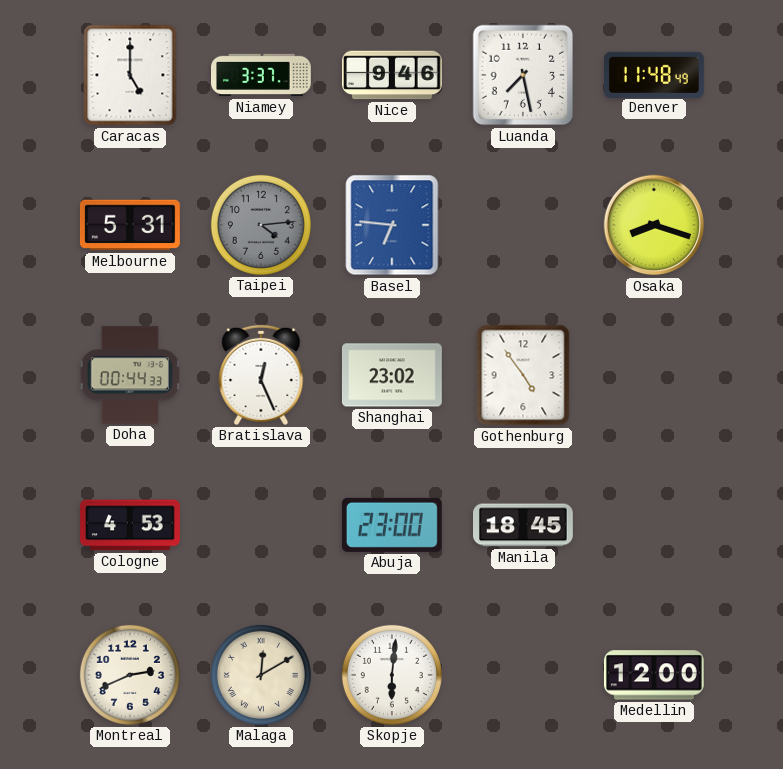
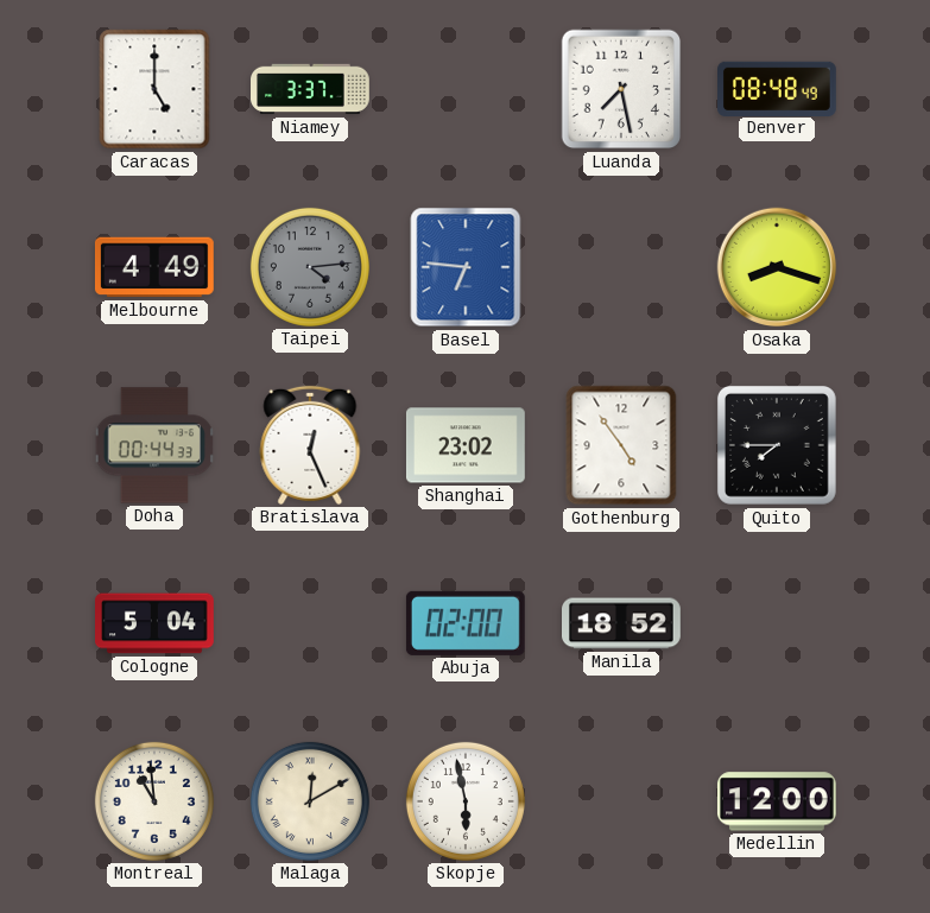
Nice: 9:46 -> none (393, 75)
Denver: 11:48 -> 08:48 (778, 88)
Melbourne: 5:31 -> 4:49 (154, 267)
Quito: none -> 7:45 (777, 445)
Cologne: 4:53 -> 5:04 (156, 623)
Abuja: 23:00 -> 02:00 (466, 623)
Manila: 18:45 -> 18:52 (622, 623)
Montreal: 2:41 -> 10:59 (154, 801)
Skopje: 6:01 -> 5:58 (466, 801)
